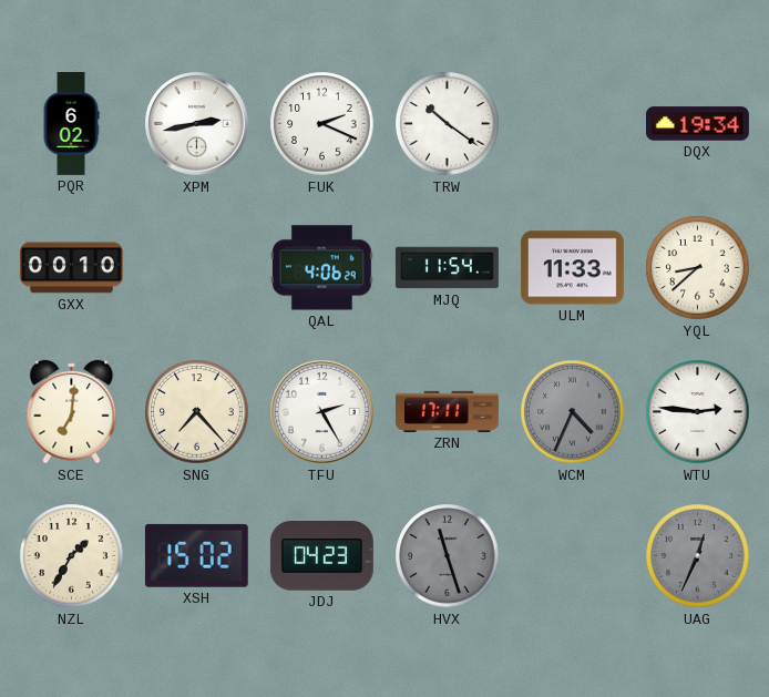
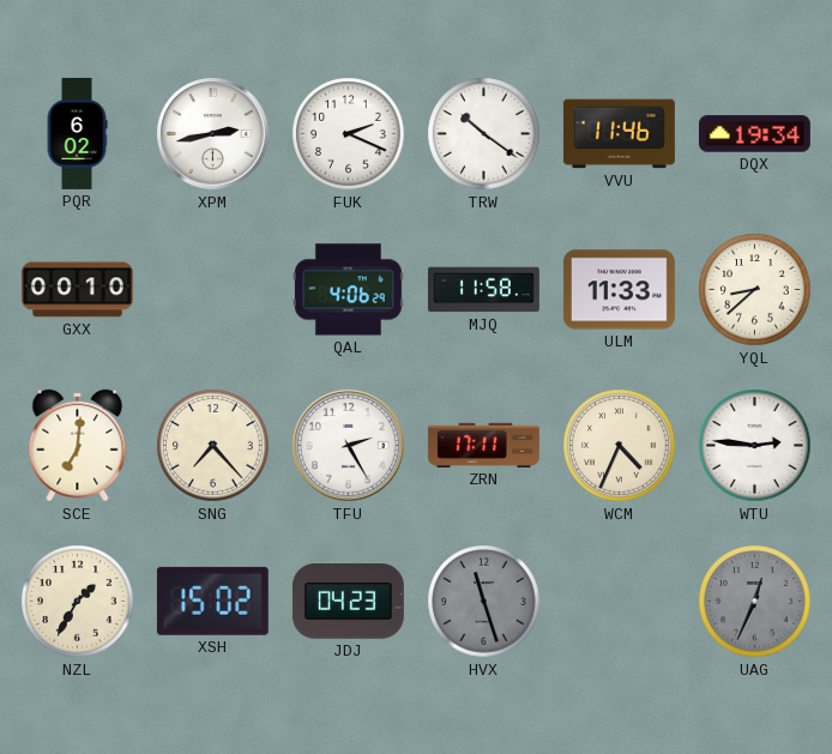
VVU: none -> 11:46 (619, 134)
MJQ: 11:54 -> 11:58 (483, 290)
WCM dial: grey -> cream (620, 446)
